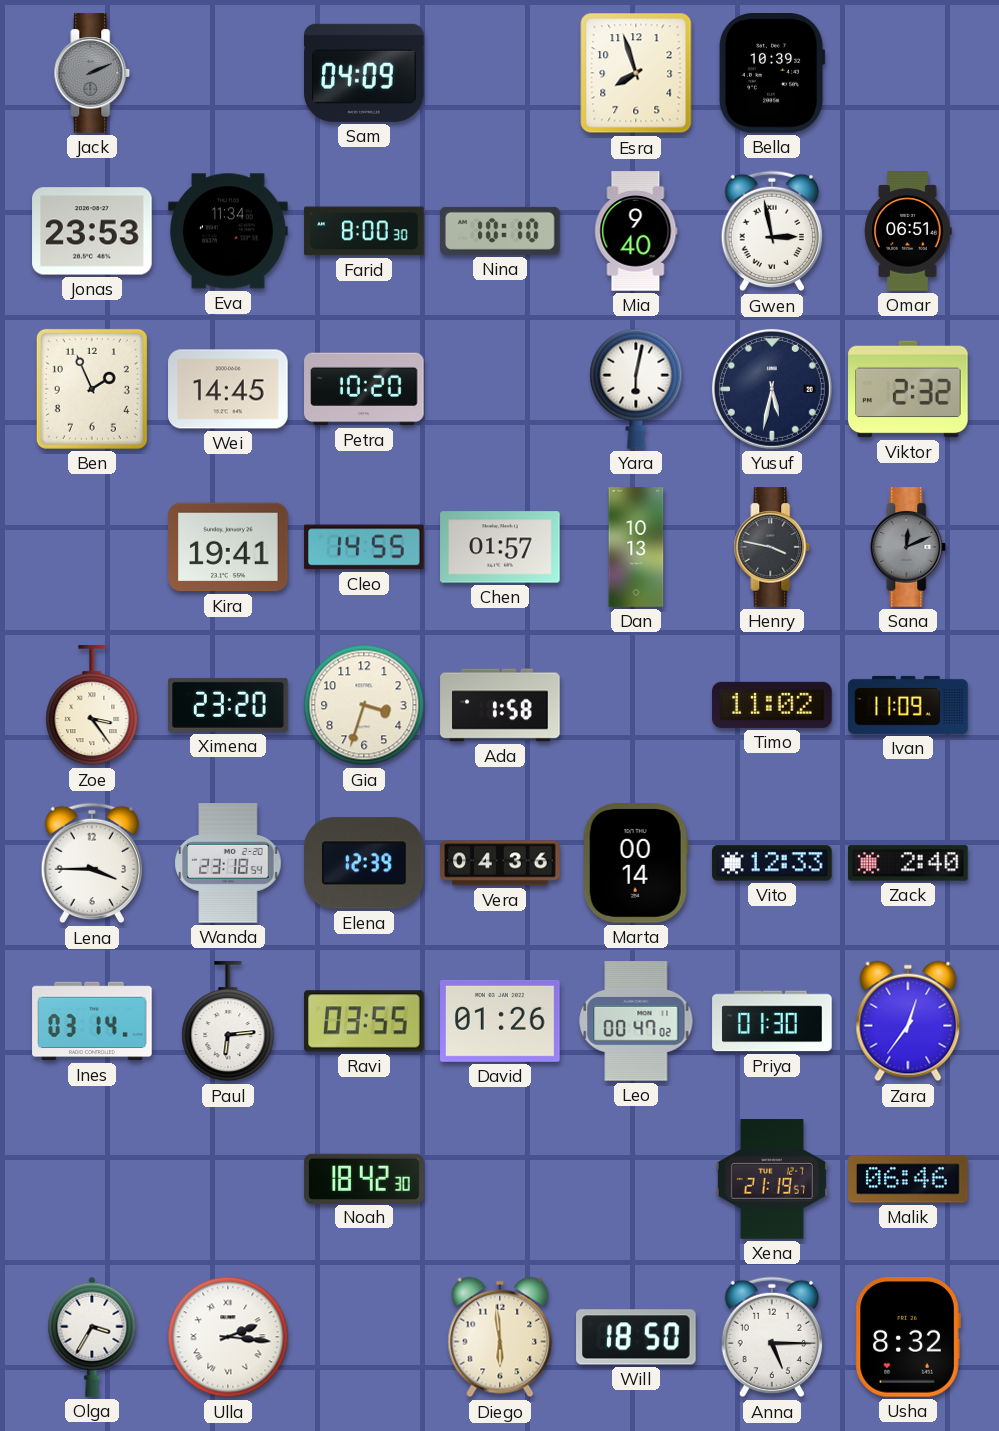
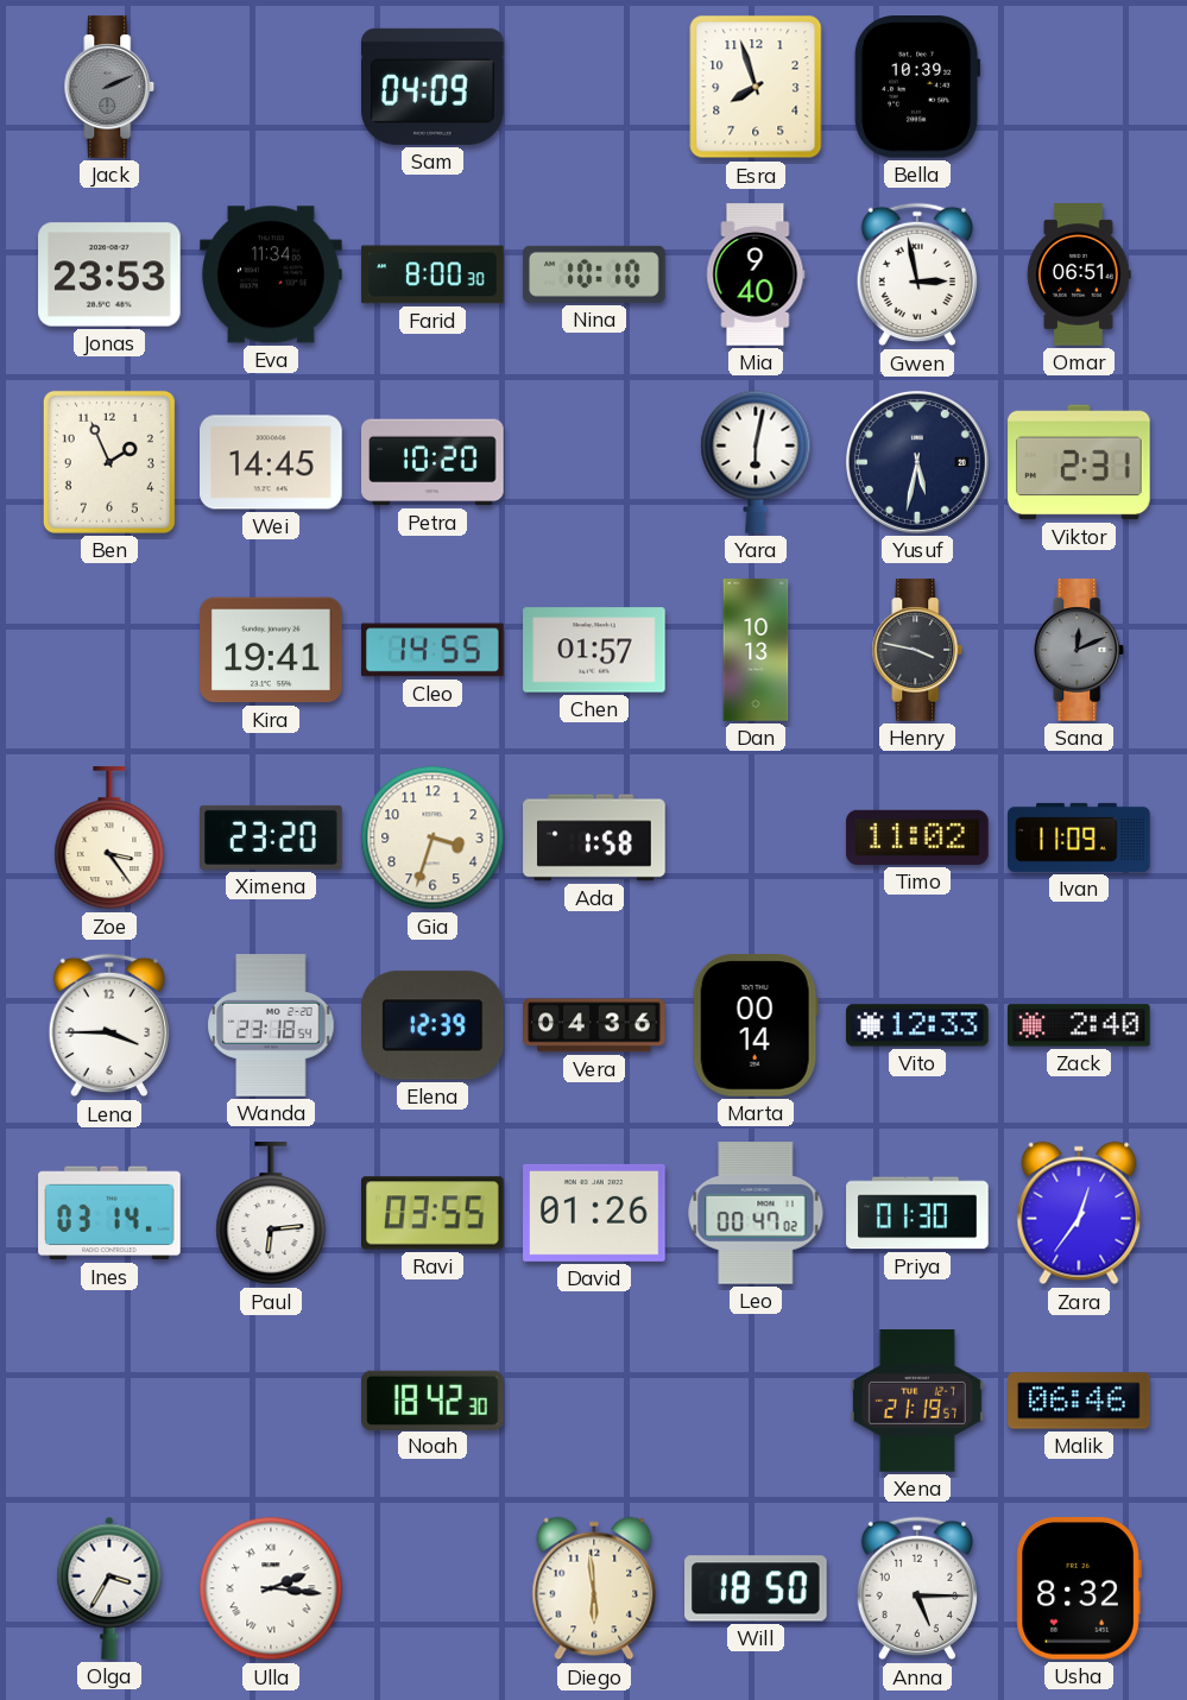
Viktor: 2:32 -> 2:31 (1079, 462)
